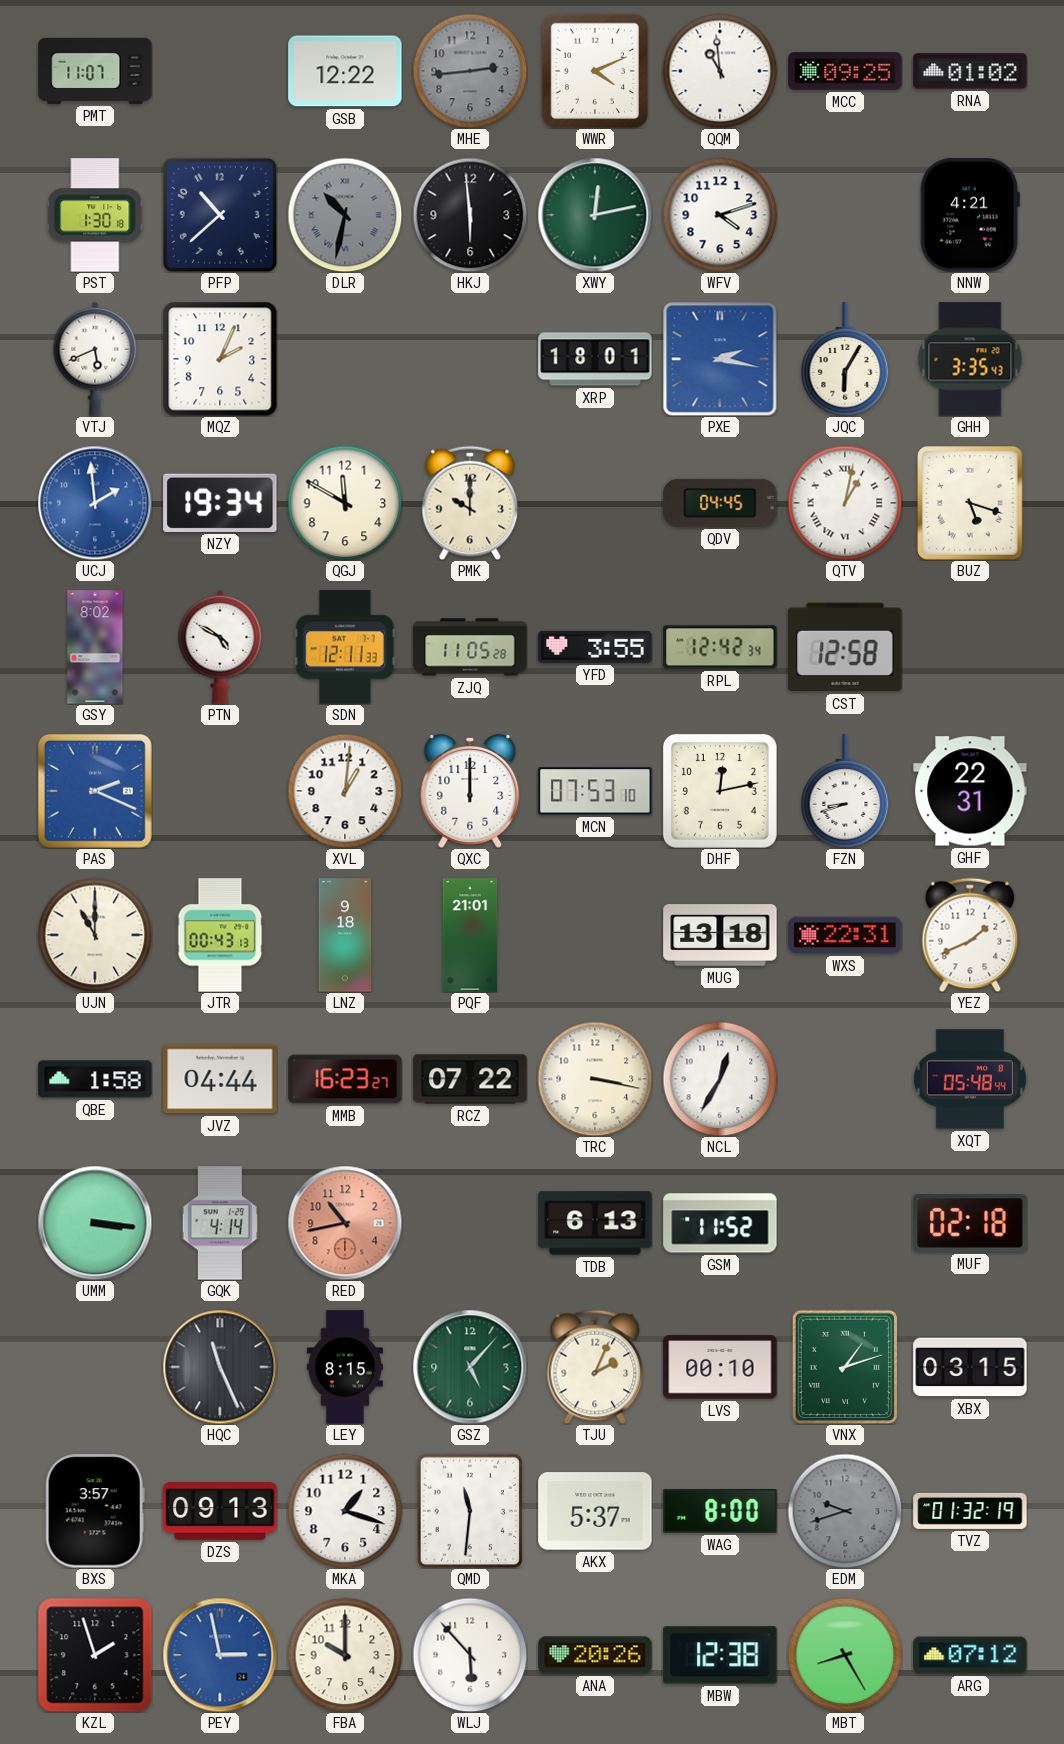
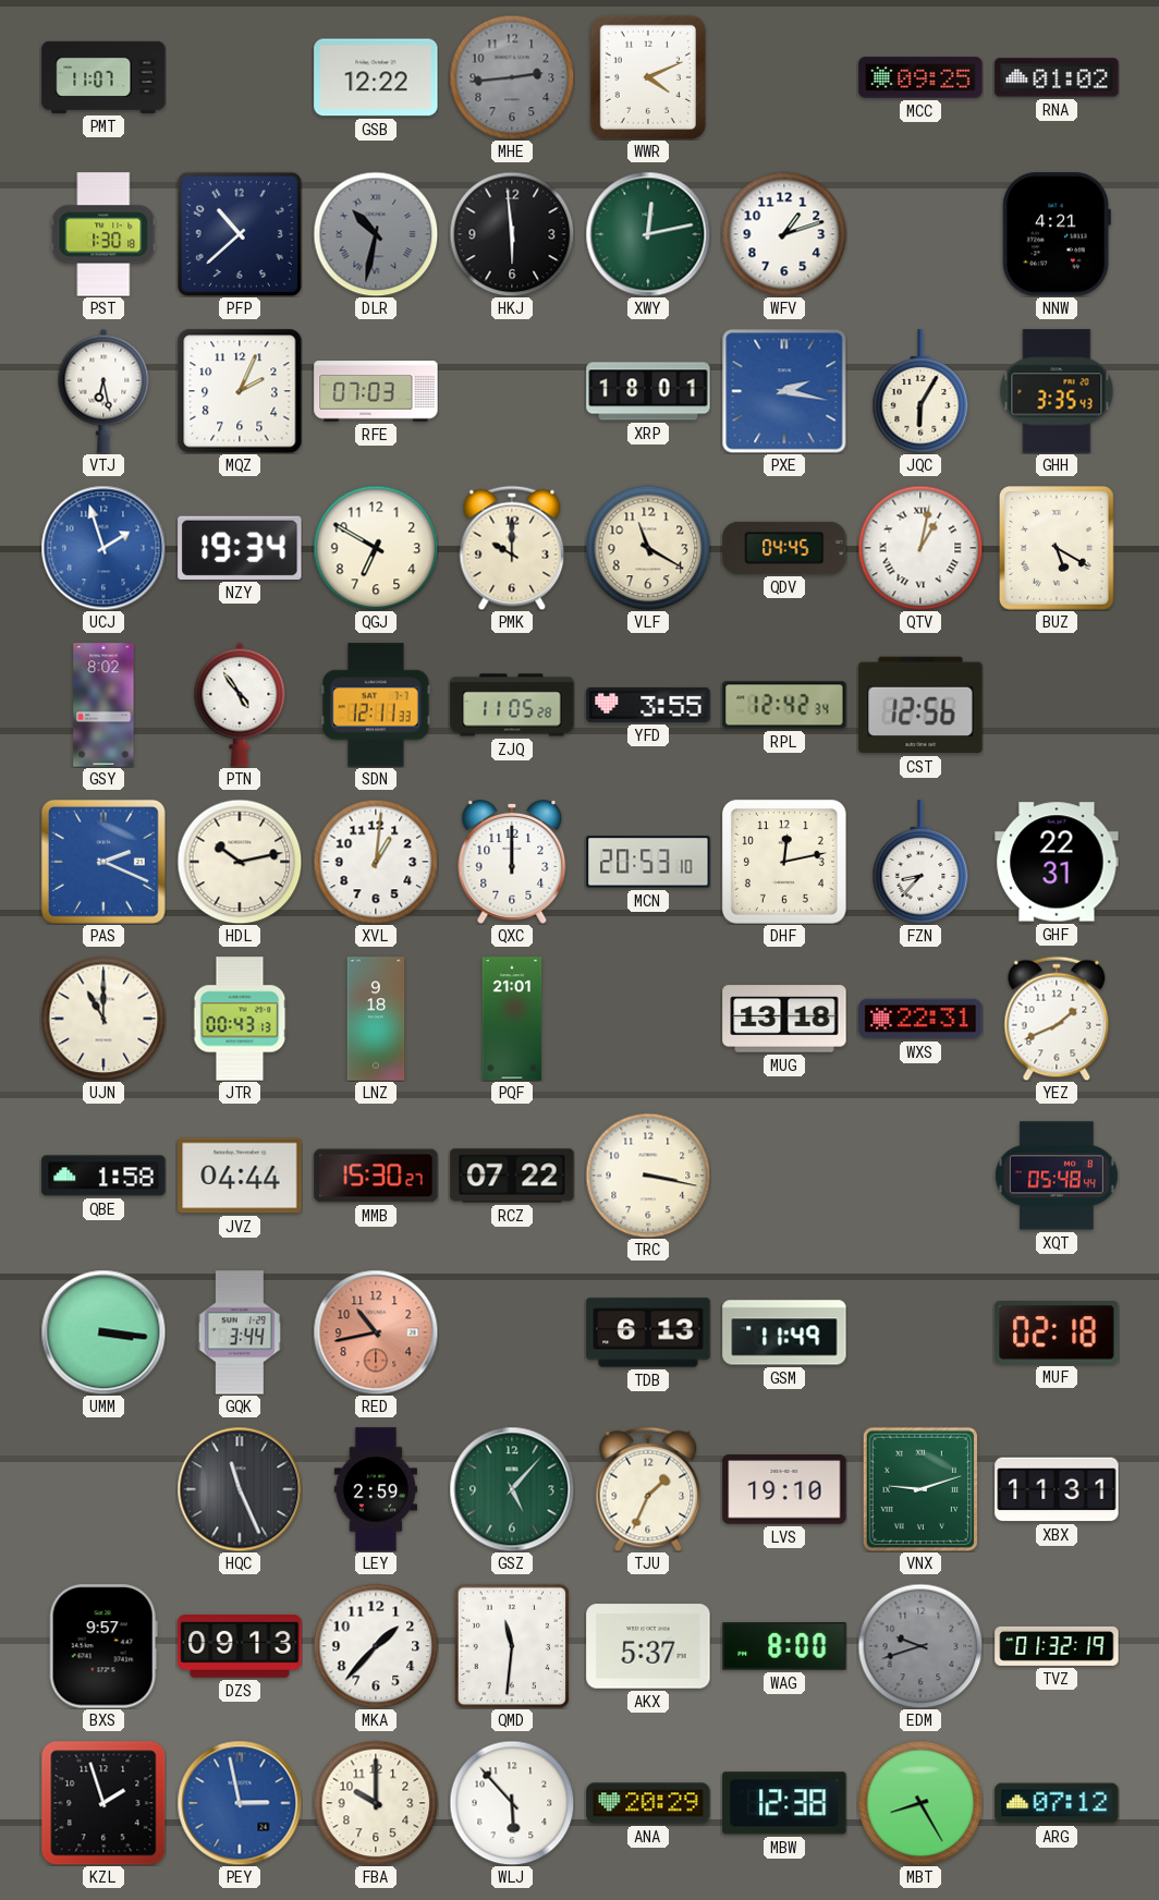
QQM: 10:59 -> none (720, 71)
WFV: 4:12 -> 1:12 (784, 234)
VTJ: 5:41 -> 6:28 (103, 391)
RFE: none -> 07:03 (376, 391)
UCJ: 1:59 -> 1:57 (103, 548)
QGJ: 11:50 -> 6:50 (376, 548)
VLF: none -> 11:20 (648, 548)
BUZ: 5:18 -> 5:20 (1058, 549)
PTN: 4:50 -> 4:54 (240, 705)
CST: 12:58 -> 12:56 (920, 705)
HDL: none -> 10:13 (240, 862)
MCN: 07:53 -> 20:53 (648, 862)
FZN: 8:42 -> 8:37 (920, 862)
MMB: 16:23 -> 15:30 (376, 1176)
NCL: 12:35 -> none (720, 1079)
GQK: 4:14 -> 3:44 (240, 1332)
GSM: 11:52 -> 11:49 (784, 1332)
LEY: 8:15 -> 2:59 (376, 1489)
TJU: 2:04 -> 1:34 (648, 1489)
LVS: 00:10 -> 19:10 (784, 1489)
VNX: 1:12 -> 9:12 (919, 1488)
XBX: 03:15 -> 11:31 (1057, 1489)
BXS: 3:57 -> 9:57 (103, 1646)
MKA: 1:18 -> 1:37 (376, 1646)
ANA: 20:26 -> 20:29 (648, 1803)
